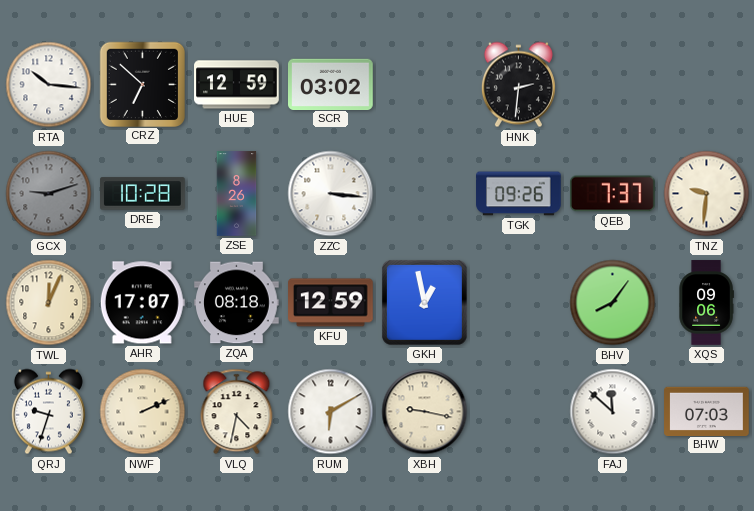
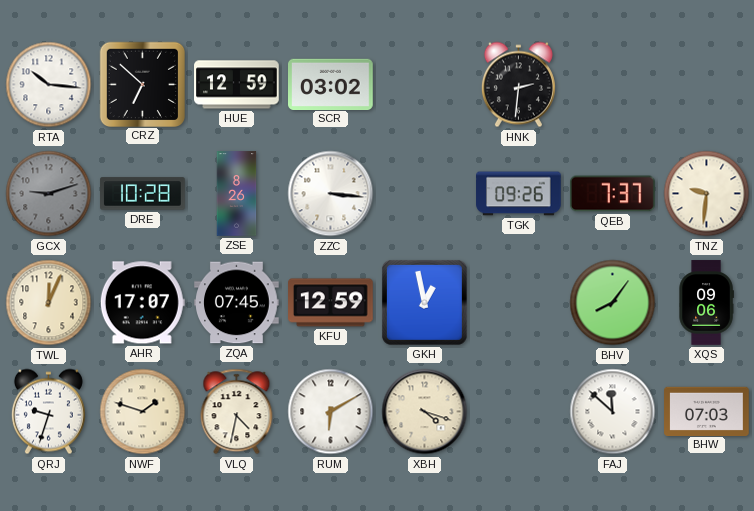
ZQA: 08:18 -> 07:45 (237, 303)
NWF: 2:11 -> 1:48 (143, 412)
XBH: 9:17 -> 4:18 (425, 412)
